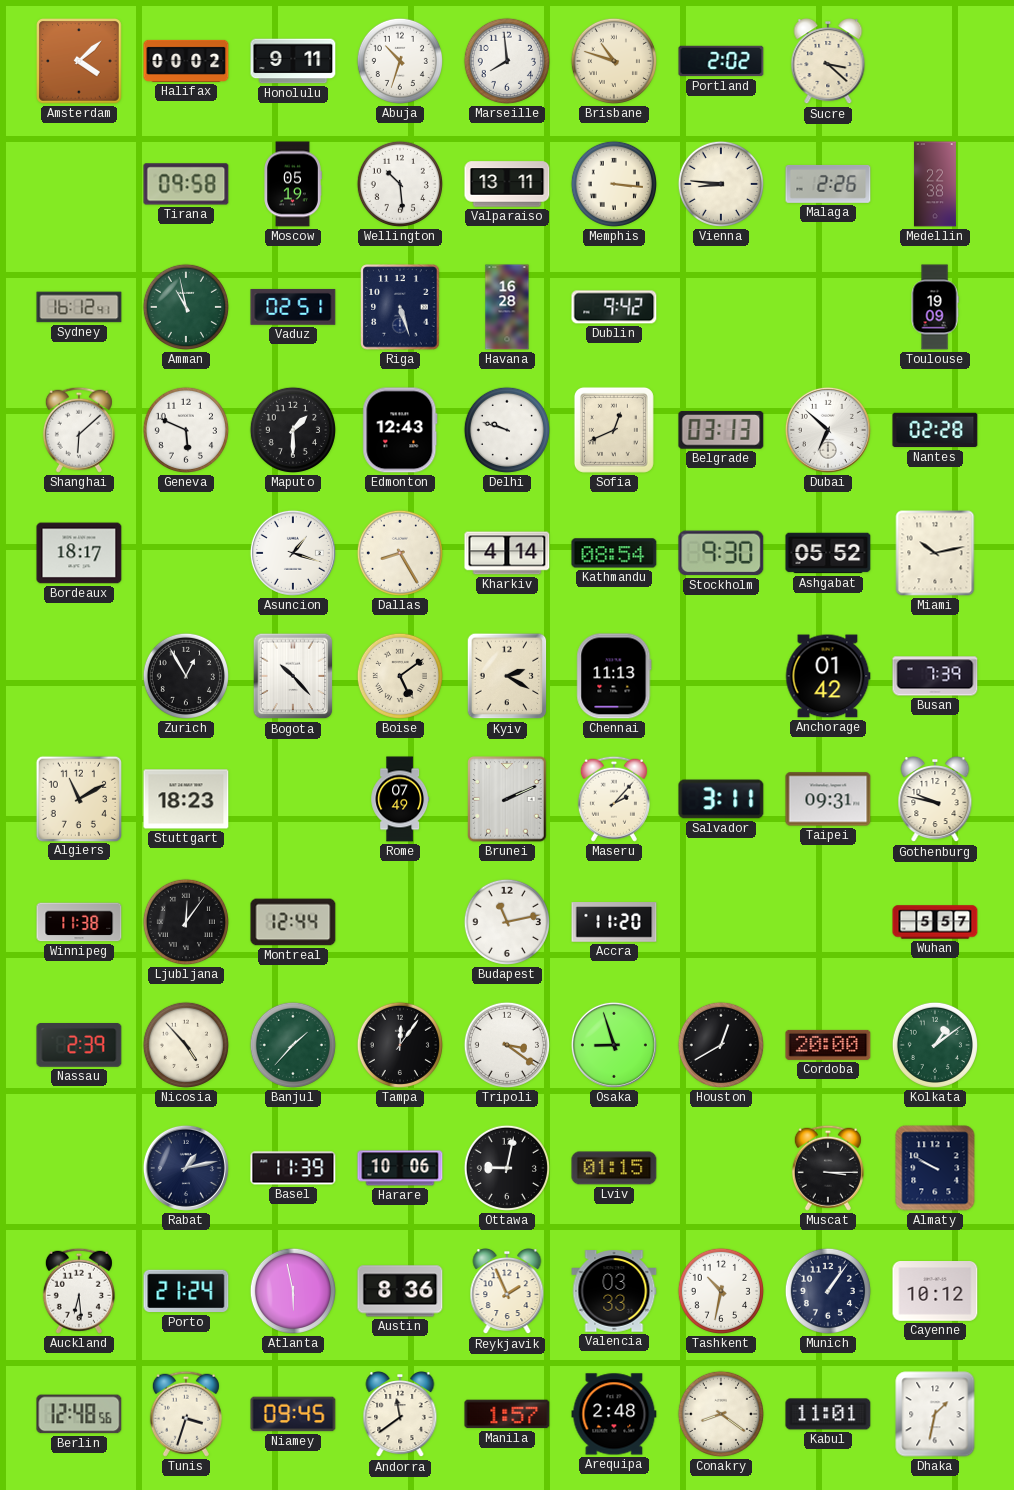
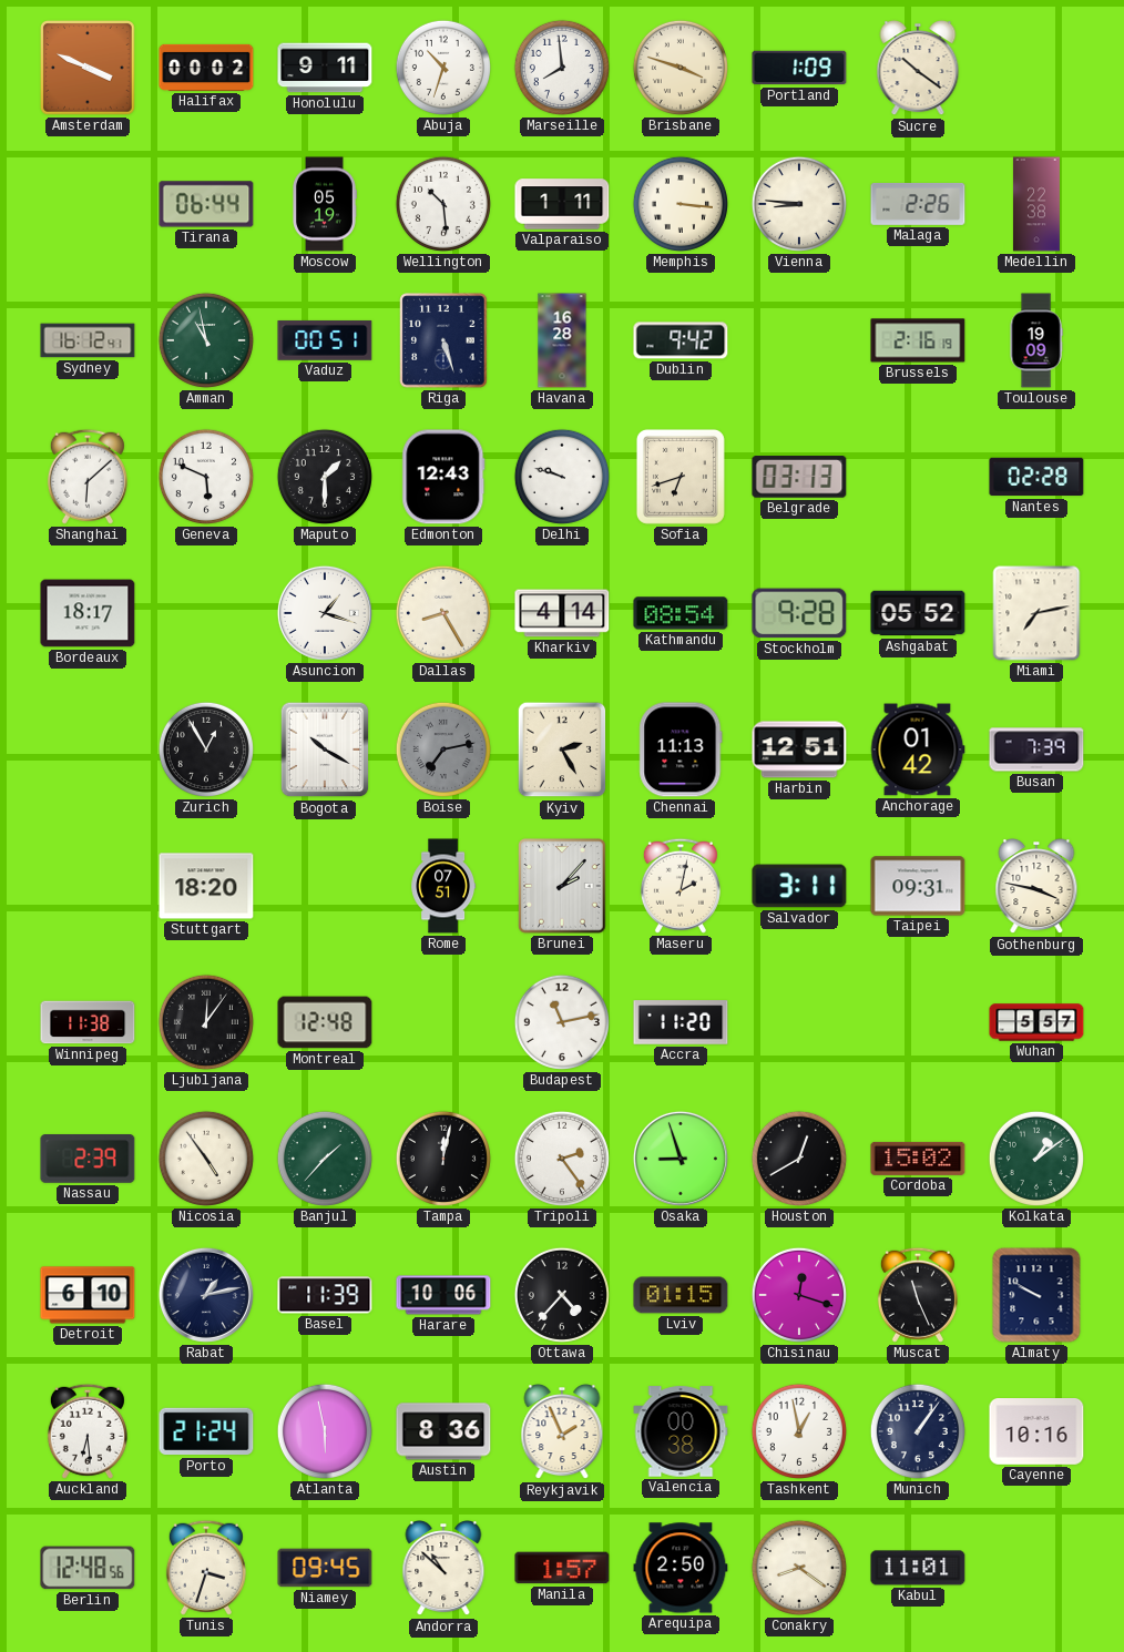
Amsterdam: 4:08 -> 3:49 (89, 69)
Brisbane: 10:48 -> 3:48 (681, 68)
Portland: 2:02 -> 1:09 (799, 68)
Sucre: 3:22 -> 10:21 (918, 69)
Tirana: 09:58 -> 06:44 (206, 204)
Valparaiso: 13:11 -> 1:11 (562, 204)
Vaduz: 02:51 -> 00:51 (325, 340)
Brussels: none -> 2:16 (918, 340)
Sofia: 12:41 -> 6:42 (681, 477)
Dubai: 6:52 -> none (828, 430)
Stockholm: 9:30 -> 9:28 (799, 613)
Miami: 10:13 -> 7:13 (1036, 613)
Bogota: 10:23 -> 10:20 (325, 749)
Boise: 5:09 -> 7:13 (443, 749)
Boise dial: cream -> grey (443, 749)
Kyiv: 2:20 -> 2:25 (562, 749)
Harbin: none -> 12:51 (799, 749)
Algiers: 11:10 -> none (78, 798)
Stuttgart: 18:23 -> 18:20 (206, 886)
Rome: 07:49 -> 07:51 (443, 886)
Brunei: 2:11 -> 2:07 (562, 886)
Maseru: 2:07 -> 2:02 (681, 886)
Gothenburg: 9:47 -> 3:47 (1036, 887)
Montreal: 12:44 -> 12:48 (325, 1022)
Nicosia: 4:53 -> 4:54 (206, 1159)
Tampa: 12:06 -> 12:02 (443, 1159)
Tripoli: 3:21 -> 2:24 (562, 1159)
Cordoba: 20:00 -> 15:02 (918, 1159)
Detroit: none -> 6:10 (88, 1295)
Ottawa: 9:02 -> 4:37 (562, 1295)
Chisinau: none -> 12:18 (799, 1295)
Muscat: 3:15 -> 11:26 (918, 1295)
Valencia: 03:33 -> 00:38 (681, 1431)
Tashkent: 10:32 -> 12:58 (799, 1431)
Cayenne: 10:12 -> 10:16 (1036, 1432)
Andorra: 11:39 -> 10:52 (443, 1569)
Arequipa: 2:48 -> 2:50 (681, 1568)
Dhaka: 1:32 -> none (935, 1414)
